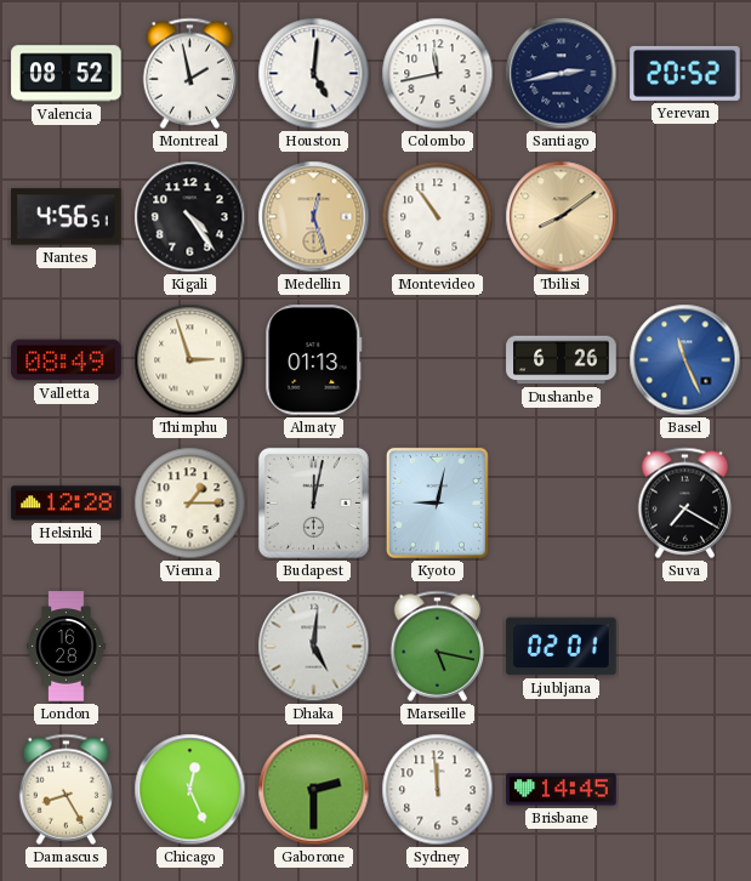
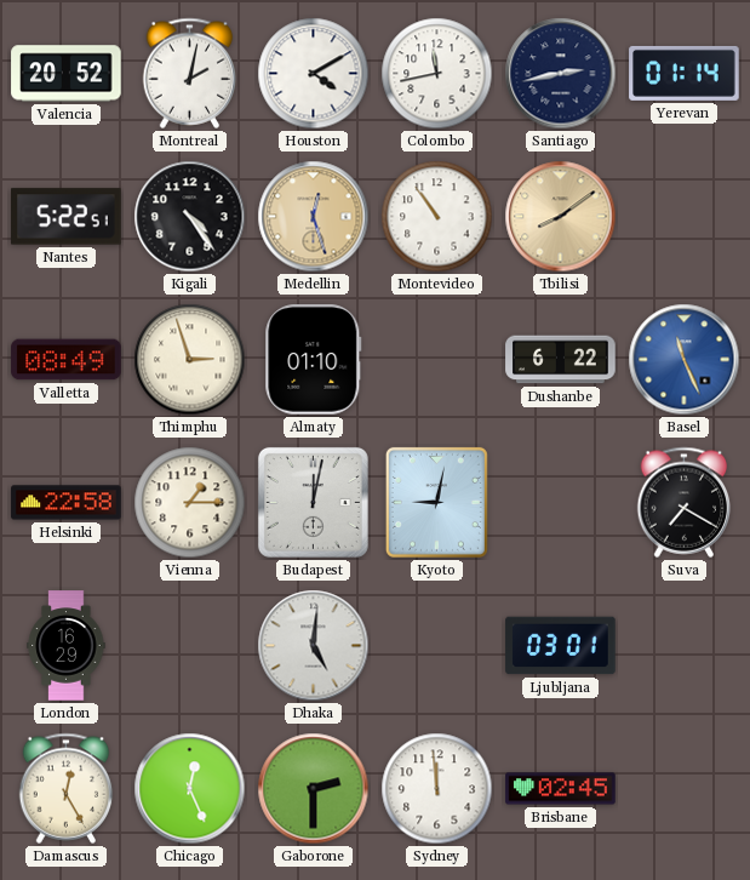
Valencia: 08:52 -> 20:52 (67, 74)
Montreal: 1:58 -> 2:02 (190, 73)
Houston: 5:01 -> 4:10 (314, 74)
Yerevan: 20:52 -> 01:14 (685, 73)
Nantes: 4:56 -> 5:22 (67, 217)
Almaty: 01:13 -> 01:10 (314, 360)
Dushanbe: 6:26 -> 6:22 (561, 360)
Helsinki: 12:28 -> 22:58 (67, 503)
London: 16:28 -> 16:29 (67, 646)
Marseille: 5:17 -> none (438, 646)
Ljubljana: 02:01 -> 03:01 (561, 646)
Damascus: 8:25 -> 12:25 (67, 788)
Brisbane: 14:45 -> 02:45 (561, 789)
